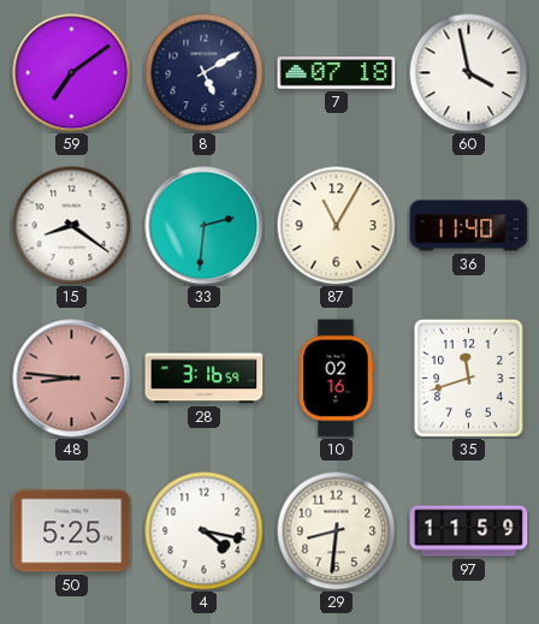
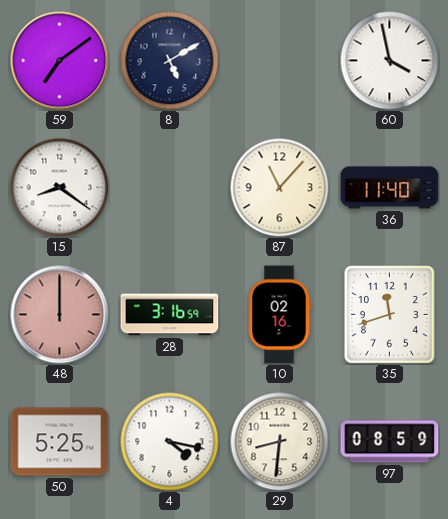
7: 07:18 -> none (337, 73)
33: 2:31 -> none (205, 226)
87: 11:05 -> 11:07 (280, 188)
48: 8:46 -> 12:00 (60, 315)
97: 11:59 -> 08:59 (390, 442)
